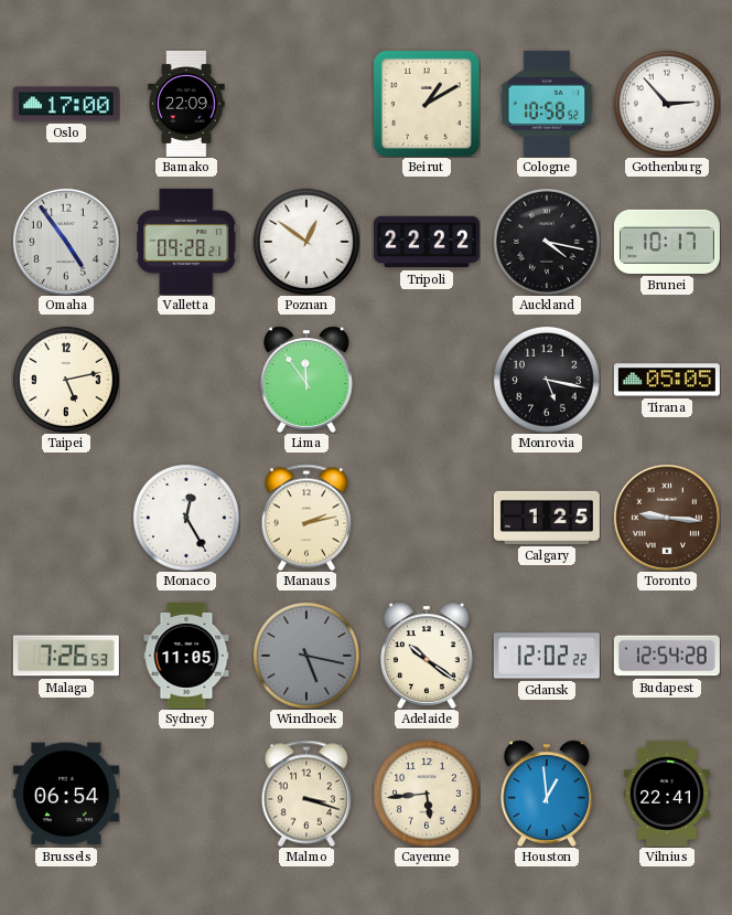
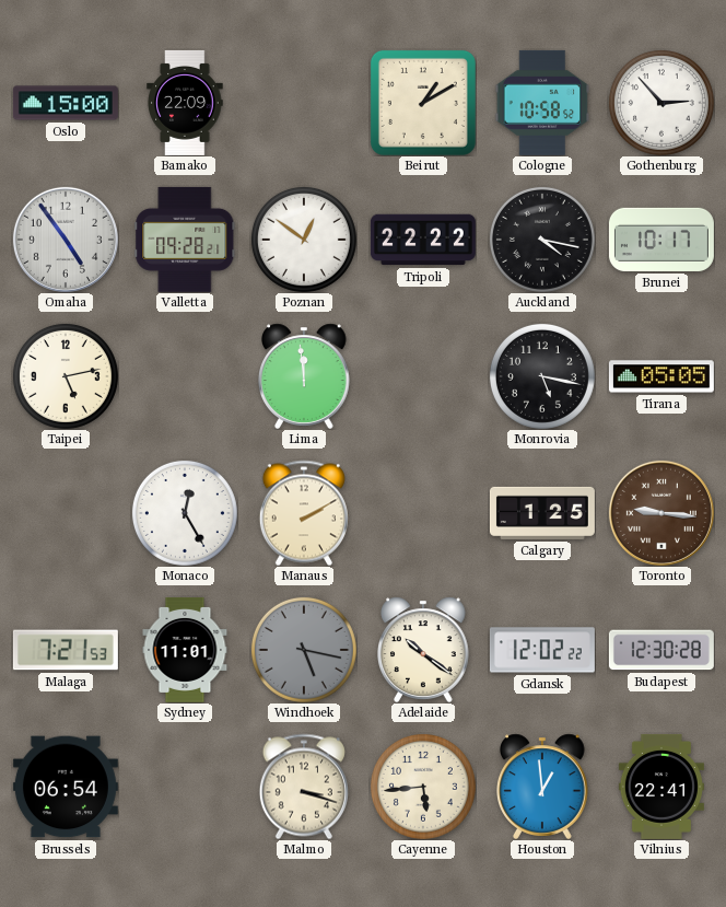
Oslo: 17:00 -> 15:00 (66, 103)
Lima: 11:54 -> 11:59 (305, 376)
Manaus: 2:13 -> 2:10 (304, 513)
Malaga: 7:26 -> 7:21 (66, 650)
Sydney: 11:05 -> 11:01 (185, 650)
Budapest: 12:54 -> 12:30 (661, 650)
